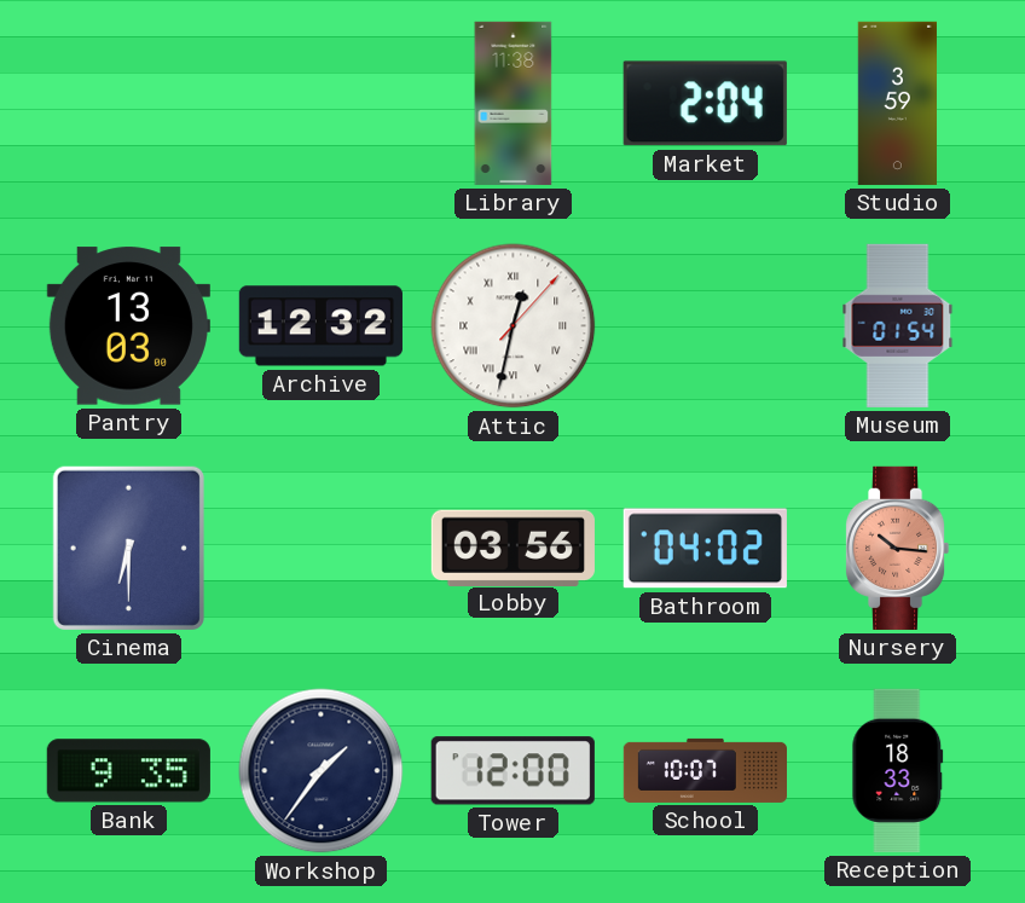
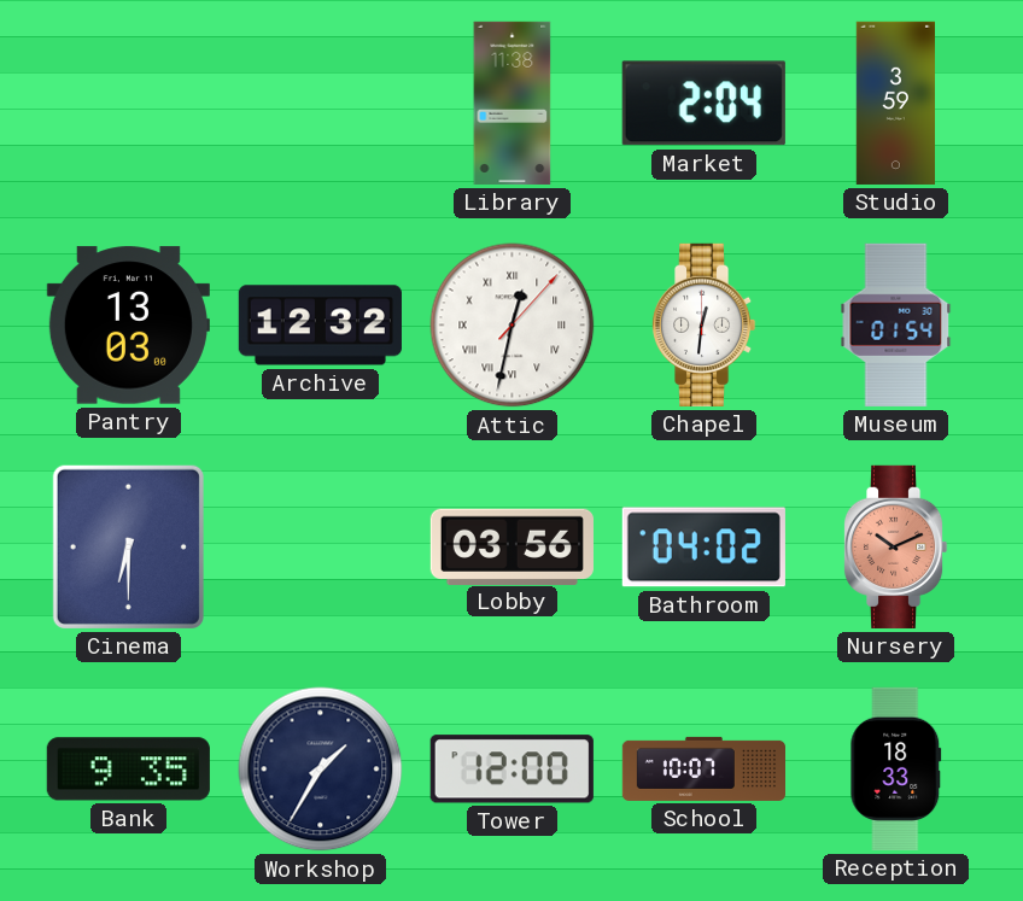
Chapel: none -> 12:31 (703, 324)
Nursery: 10:16 -> 10:11 (895, 546)
Workshop: 1:36 -> 1:35 (321, 770)
